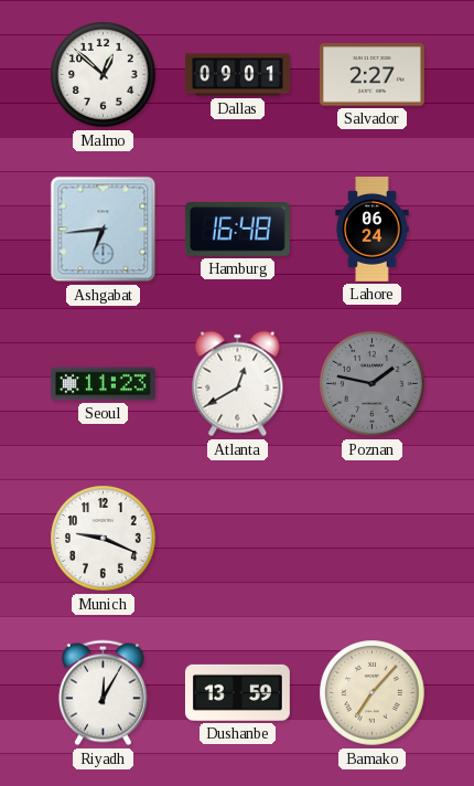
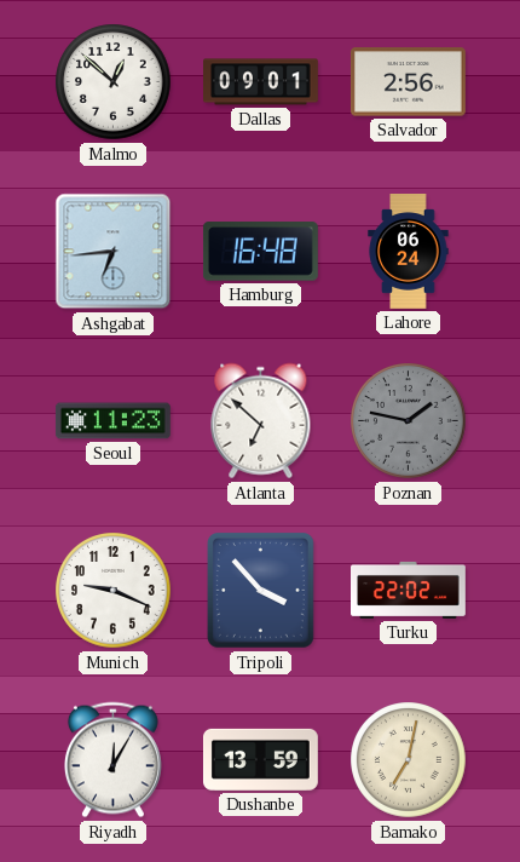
Salvador: 2:27 -> 2:56 (408, 82)
Atlanta: 12:40 -> 6:52 (261, 421)
Tripoli: none -> 3:53 (261, 591)
Turku: none -> 22:02 (409, 590)
Bamako: 7:07 -> 7:02 (409, 760)
